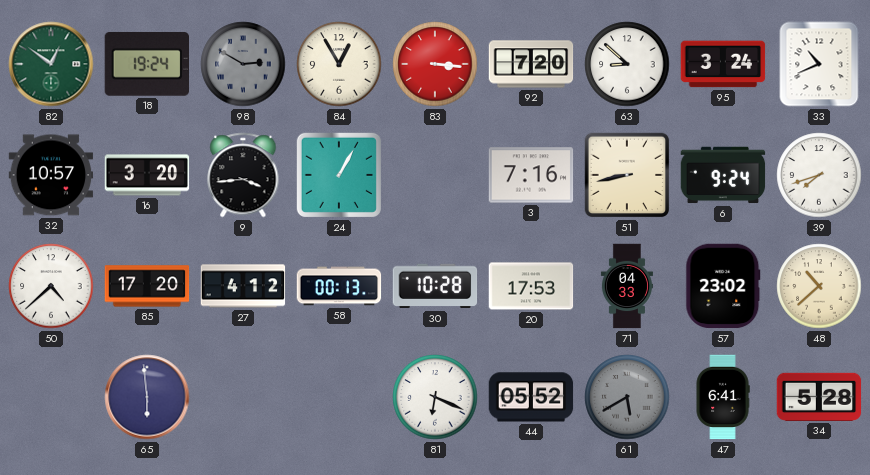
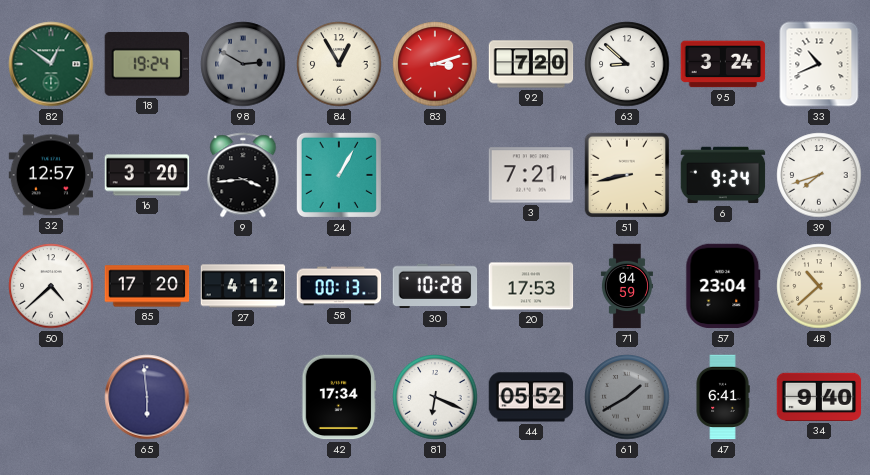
83: 3:16 -> 3:12 (435, 64)
32: 10:57 -> 12:57 (51, 175)
3: 7:16 -> 7:21 (531, 175)
71: 04:33 -> 04:59 (627, 286)
57: 23:02 -> 23:04 (723, 286)
42: none -> 17:34 (339, 397)
61: 5:40 -> 1:40 (627, 397)
34: 5:28 -> 9:40 (819, 397)
